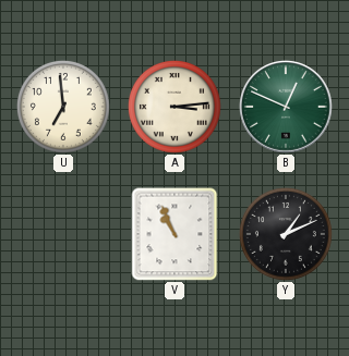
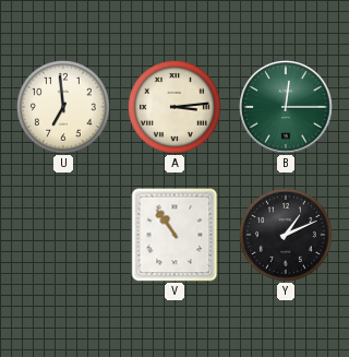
B: 12:49 -> 12:15 (286, 107)
V: 10:56 -> 10:54 (174, 235)
